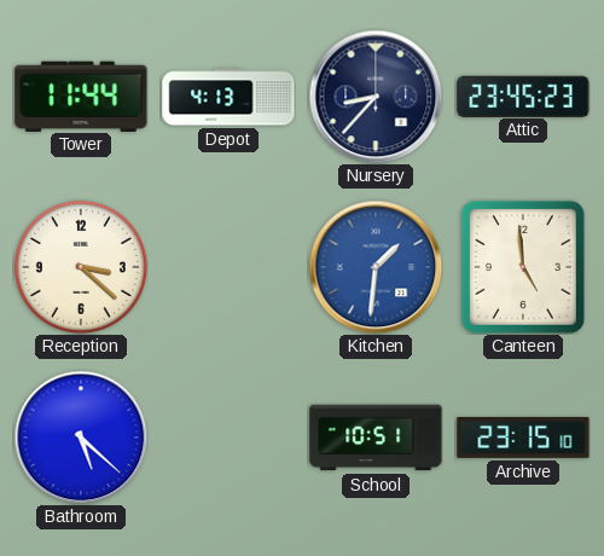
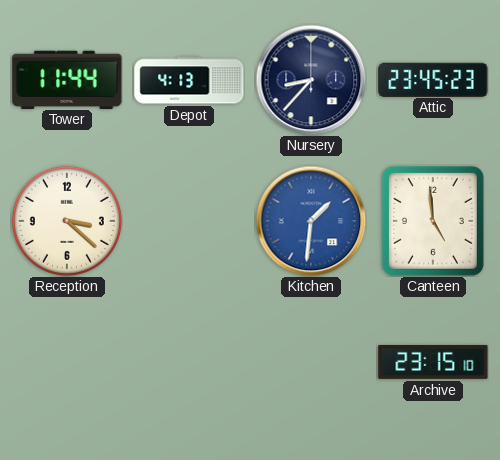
Bathroom: 5:22 -> none (81, 438)
School: 10:51 -> none (376, 438)
